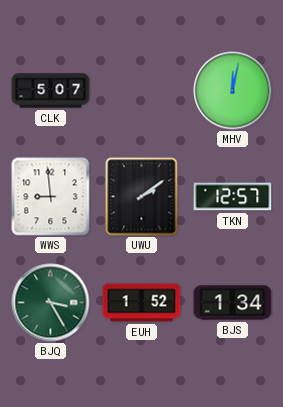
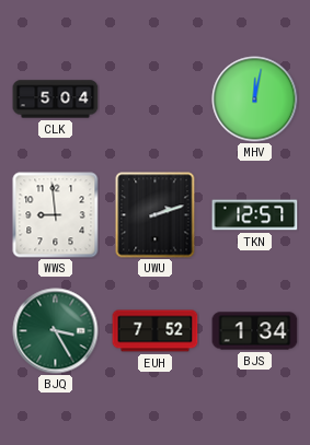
CLK: 5:07 -> 5:04 (56, 99)
UWU: 2:09 -> 2:12 (156, 215)
EUH: 1:52 -> 7:52 (156, 331)
